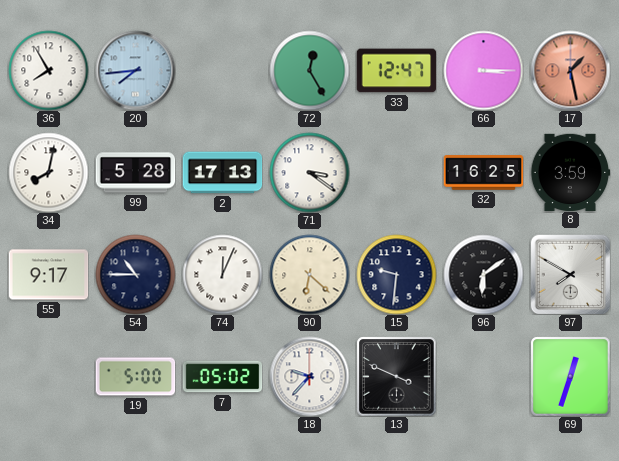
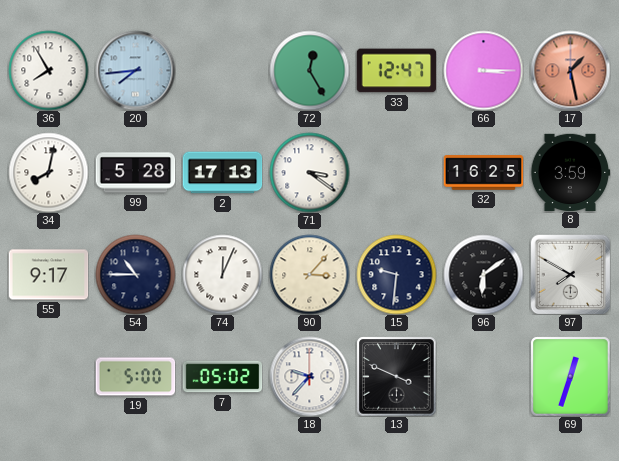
90: 6:22 -> 3:07 (309, 274)
